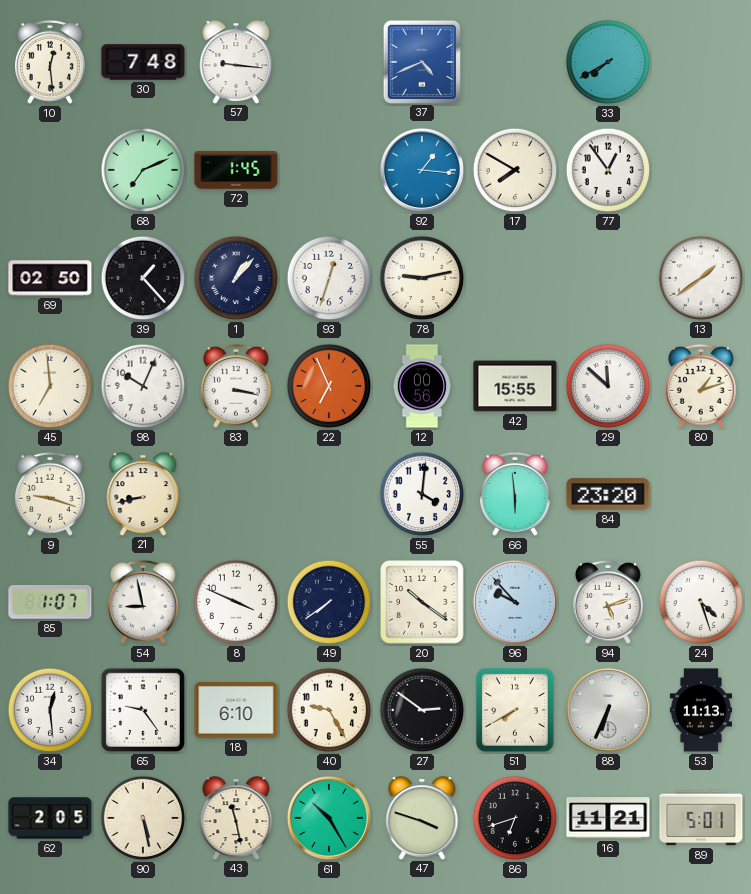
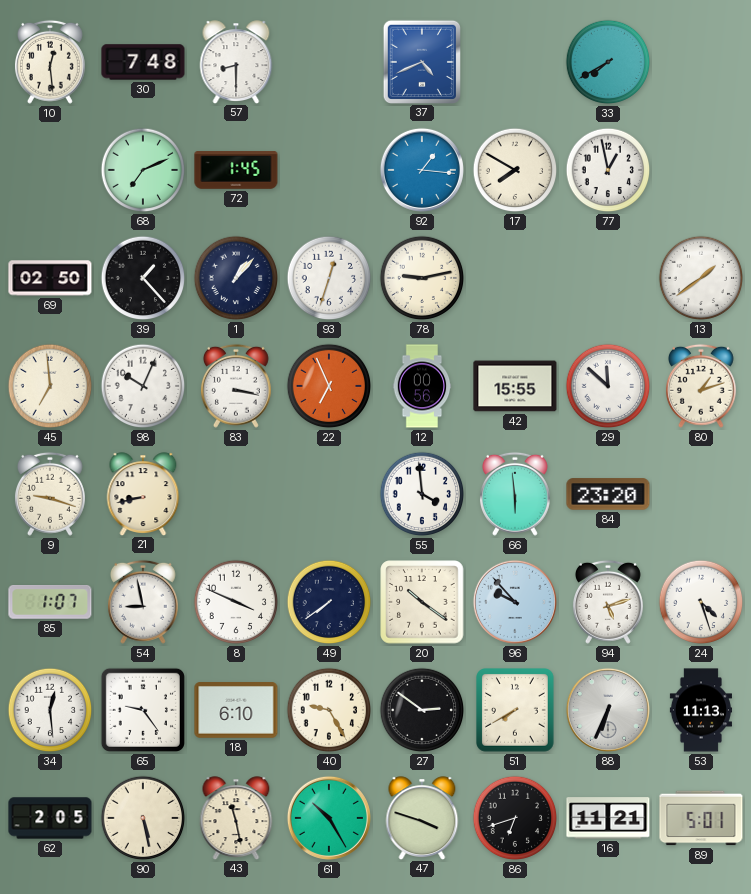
57: 9:16 -> 8:30 (236, 62)
77: 12:54 -> 12:58 (608, 170)
55: 4:01 -> 3:59 (422, 494)
